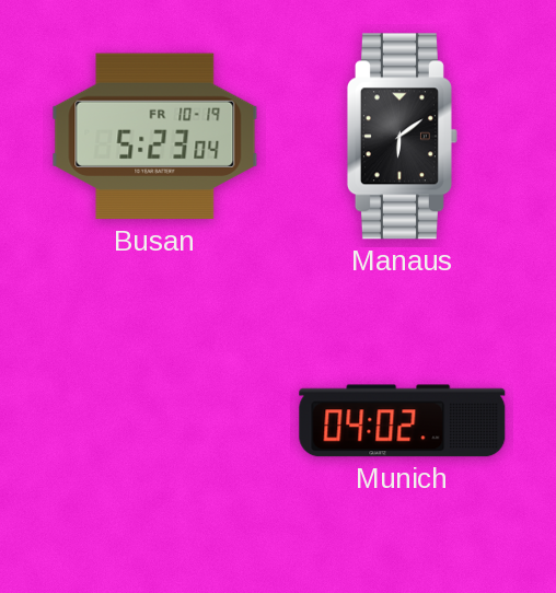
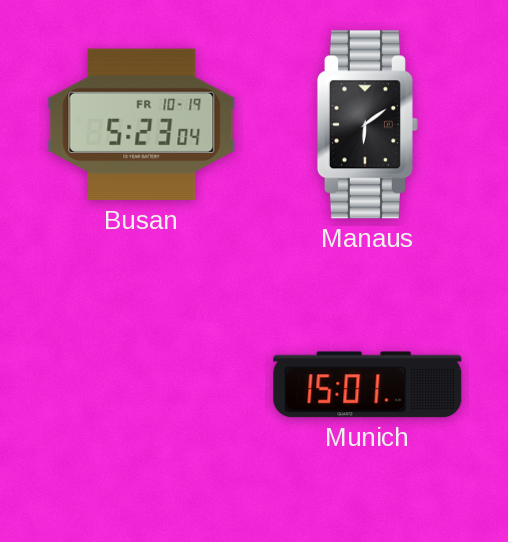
Munich: 04:02 -> 15:01 (368, 385)
